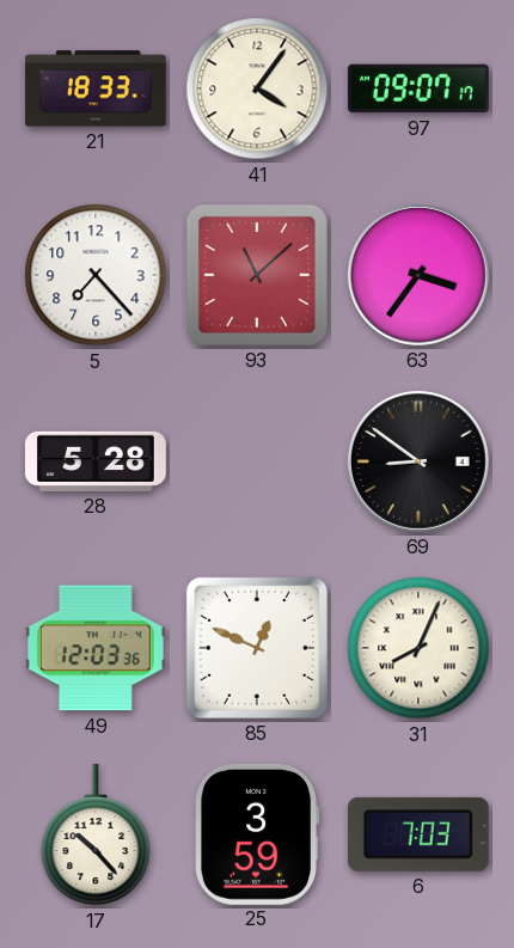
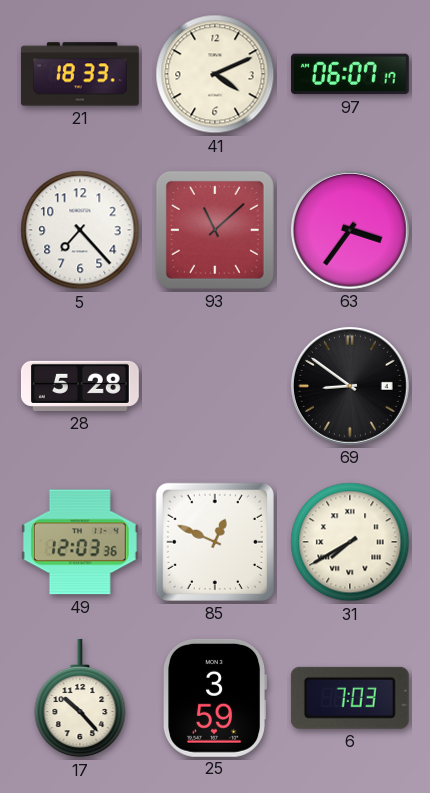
41: 4:06 -> 4:11 (215, 74)
97: 09:07 -> 06:07 (350, 74)
31: 8:04 -> 7:40 (350, 542)
